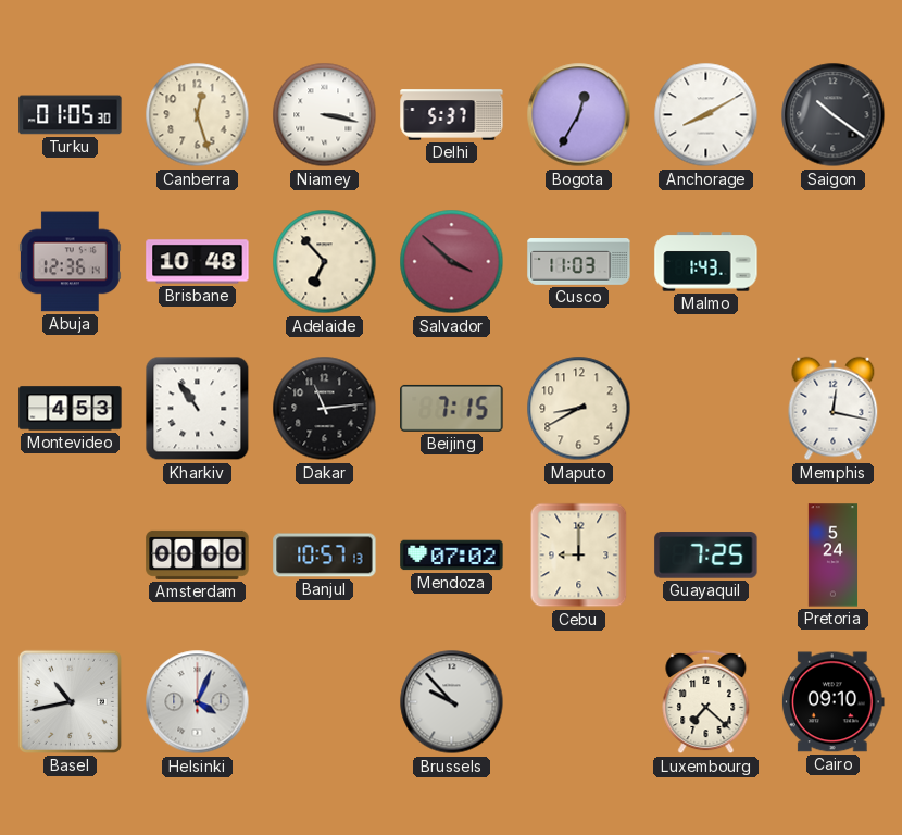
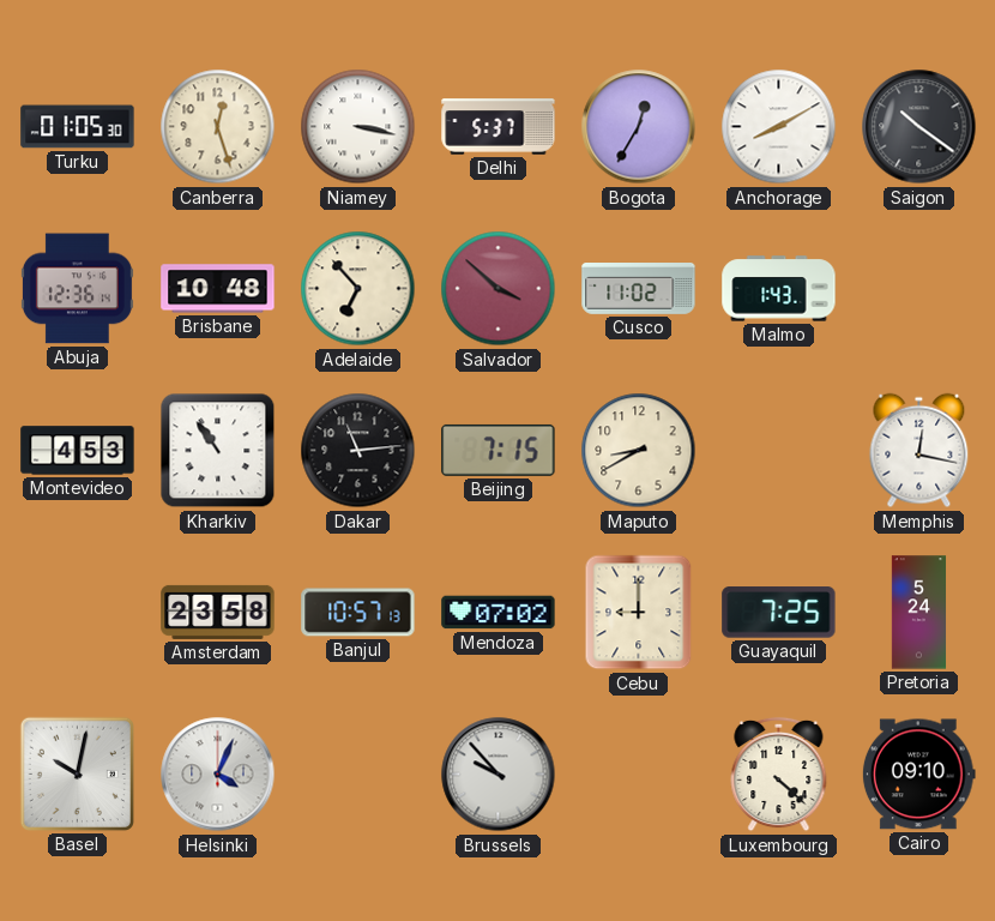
Cusco: 11:03 -> 11:02 (639, 289)
Amsterdam: 00:00 -> 23:58 (218, 612)
Basel: 10:43 -> 10:02 (77, 773)
Luxembourg: 7:22 -> 4:22 (779, 775)
